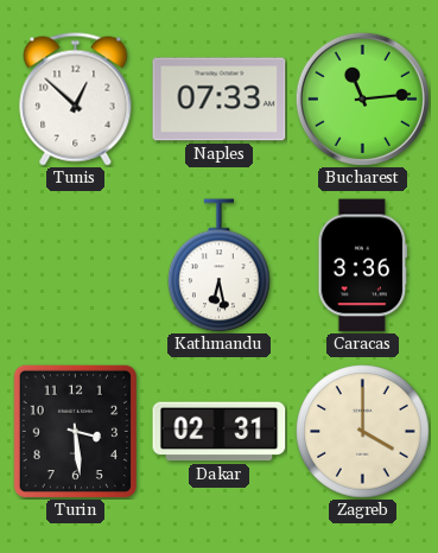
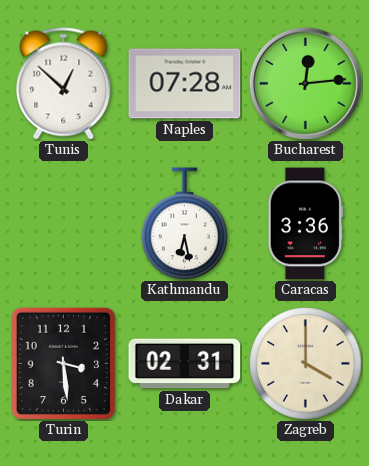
Naples: 07:33 -> 07:28 (185, 84)
Bucharest: 11:14 -> 12:14 (305, 83)
